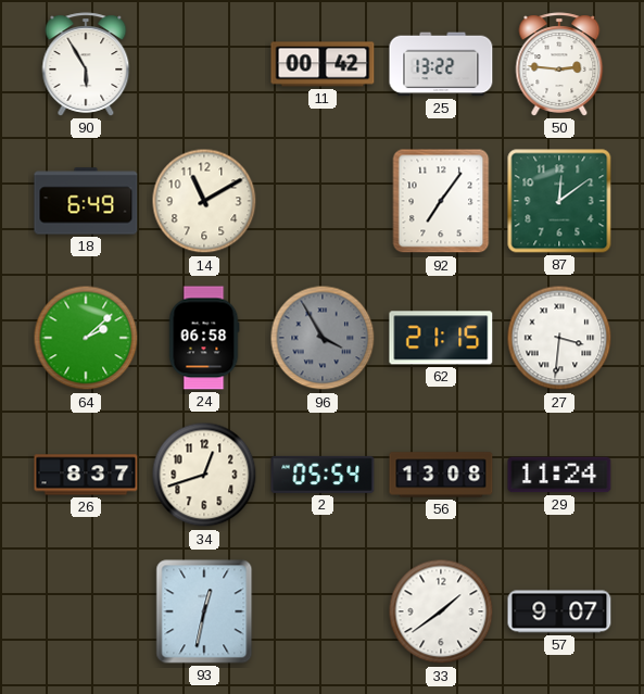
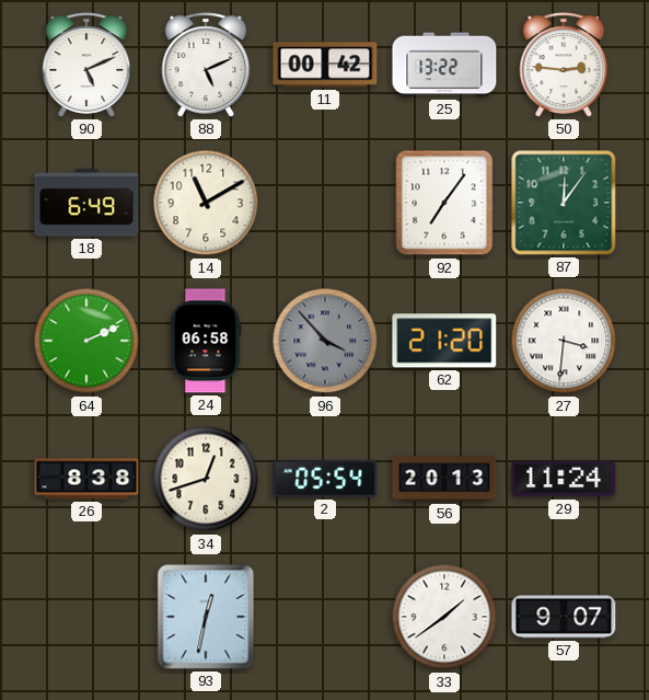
90: 5:55 -> 5:11 (86, 65)
88: none -> 5:11 (206, 65)
87: 12:09 -> 12:06 (564, 203)
64: 2:08 -> 2:11 (86, 341)
96: 3:55 -> 3:53 (325, 341)
62: 21:15 -> 21:20 (444, 341)
26: 8:37 -> 8:38 (86, 479)
56: 13:08 -> 20:13 (444, 479)
